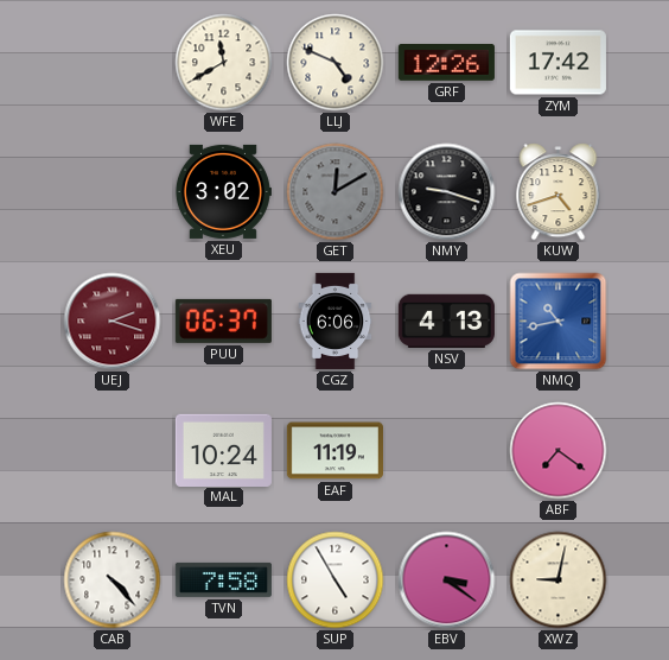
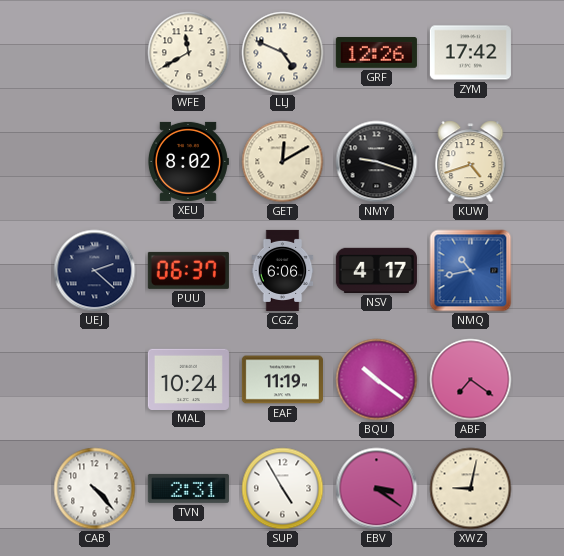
XEU: 3:02 -> 8:02 (188, 161)
GET dial: grey -> cream (283, 162)
UEJ: 2:18 -> 2:22 (95, 271)
UEJ dial: burgundy -> navy (95, 271)
NSV: 4:13 -> 4:17 (376, 270)
BQU: none -> 10:21 (377, 380)
TVN: 7:58 -> 2:31 (188, 488)
